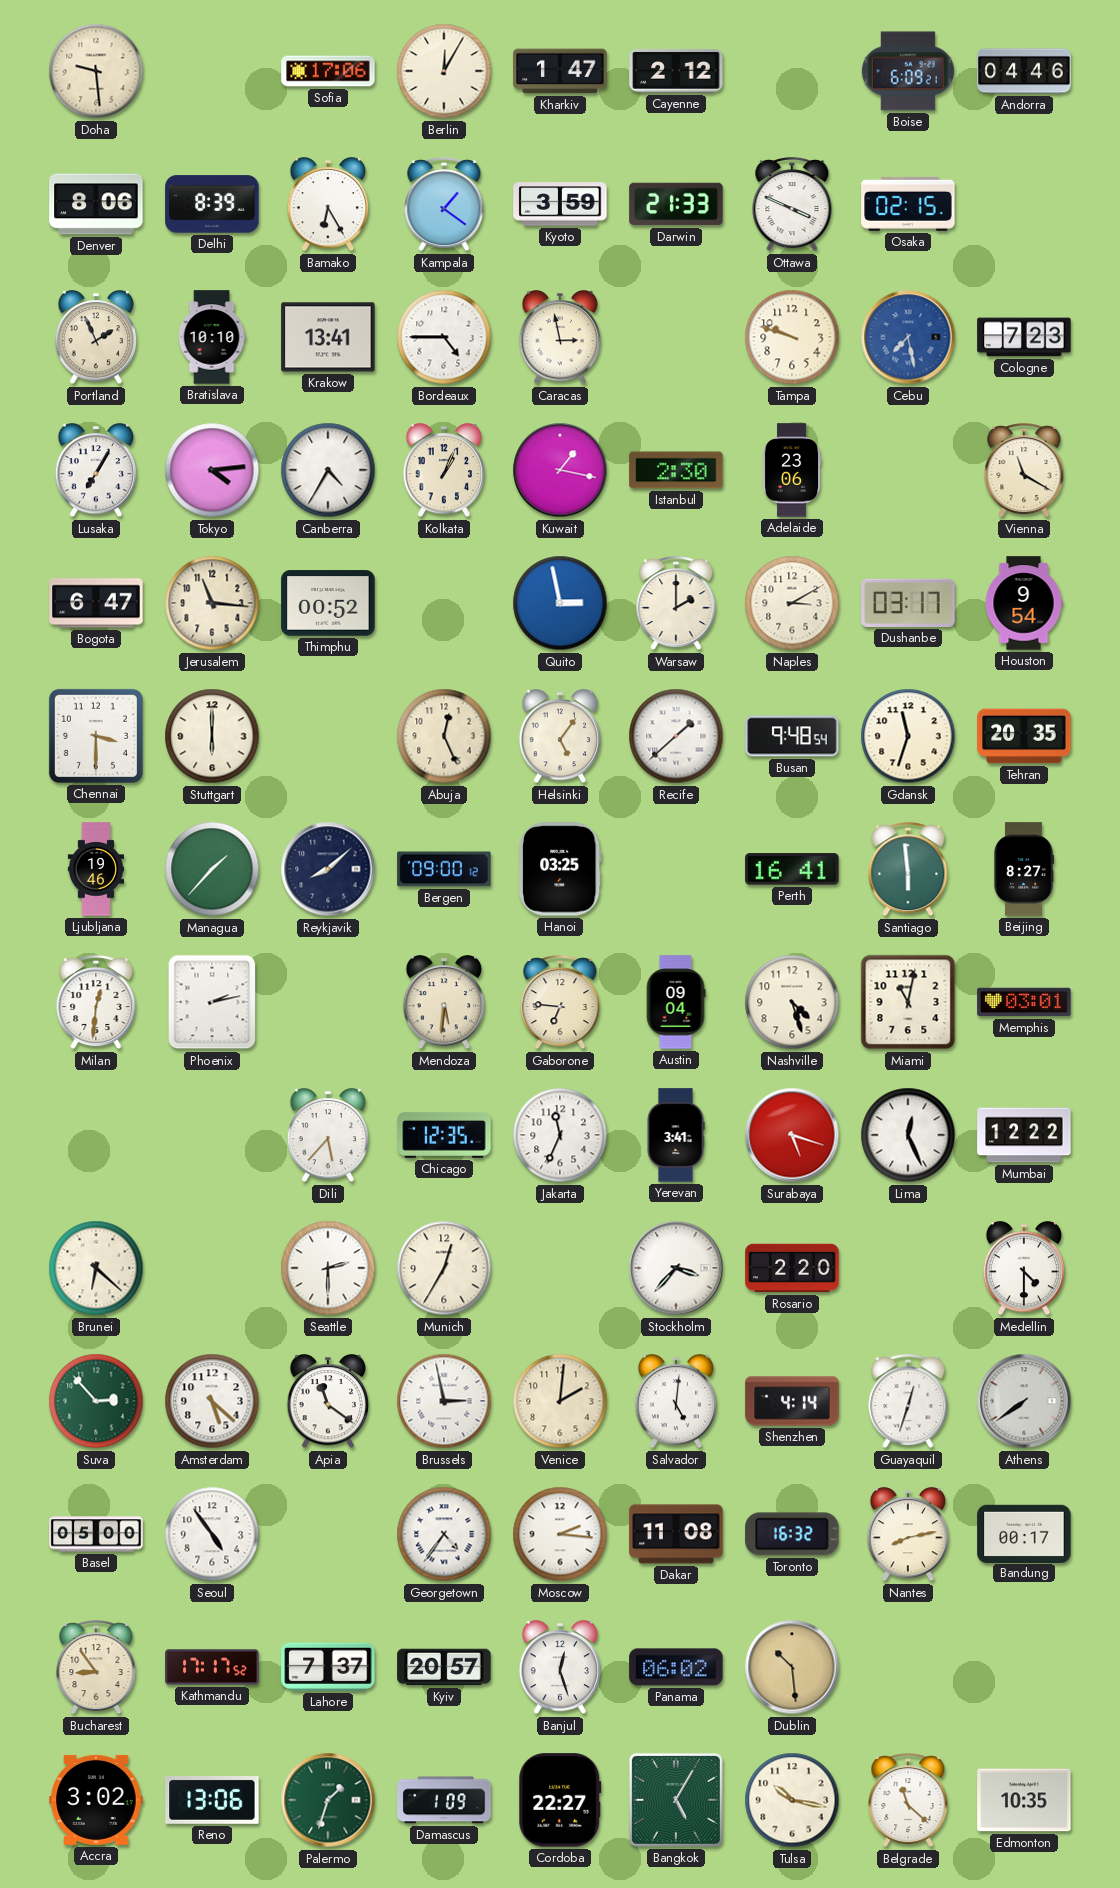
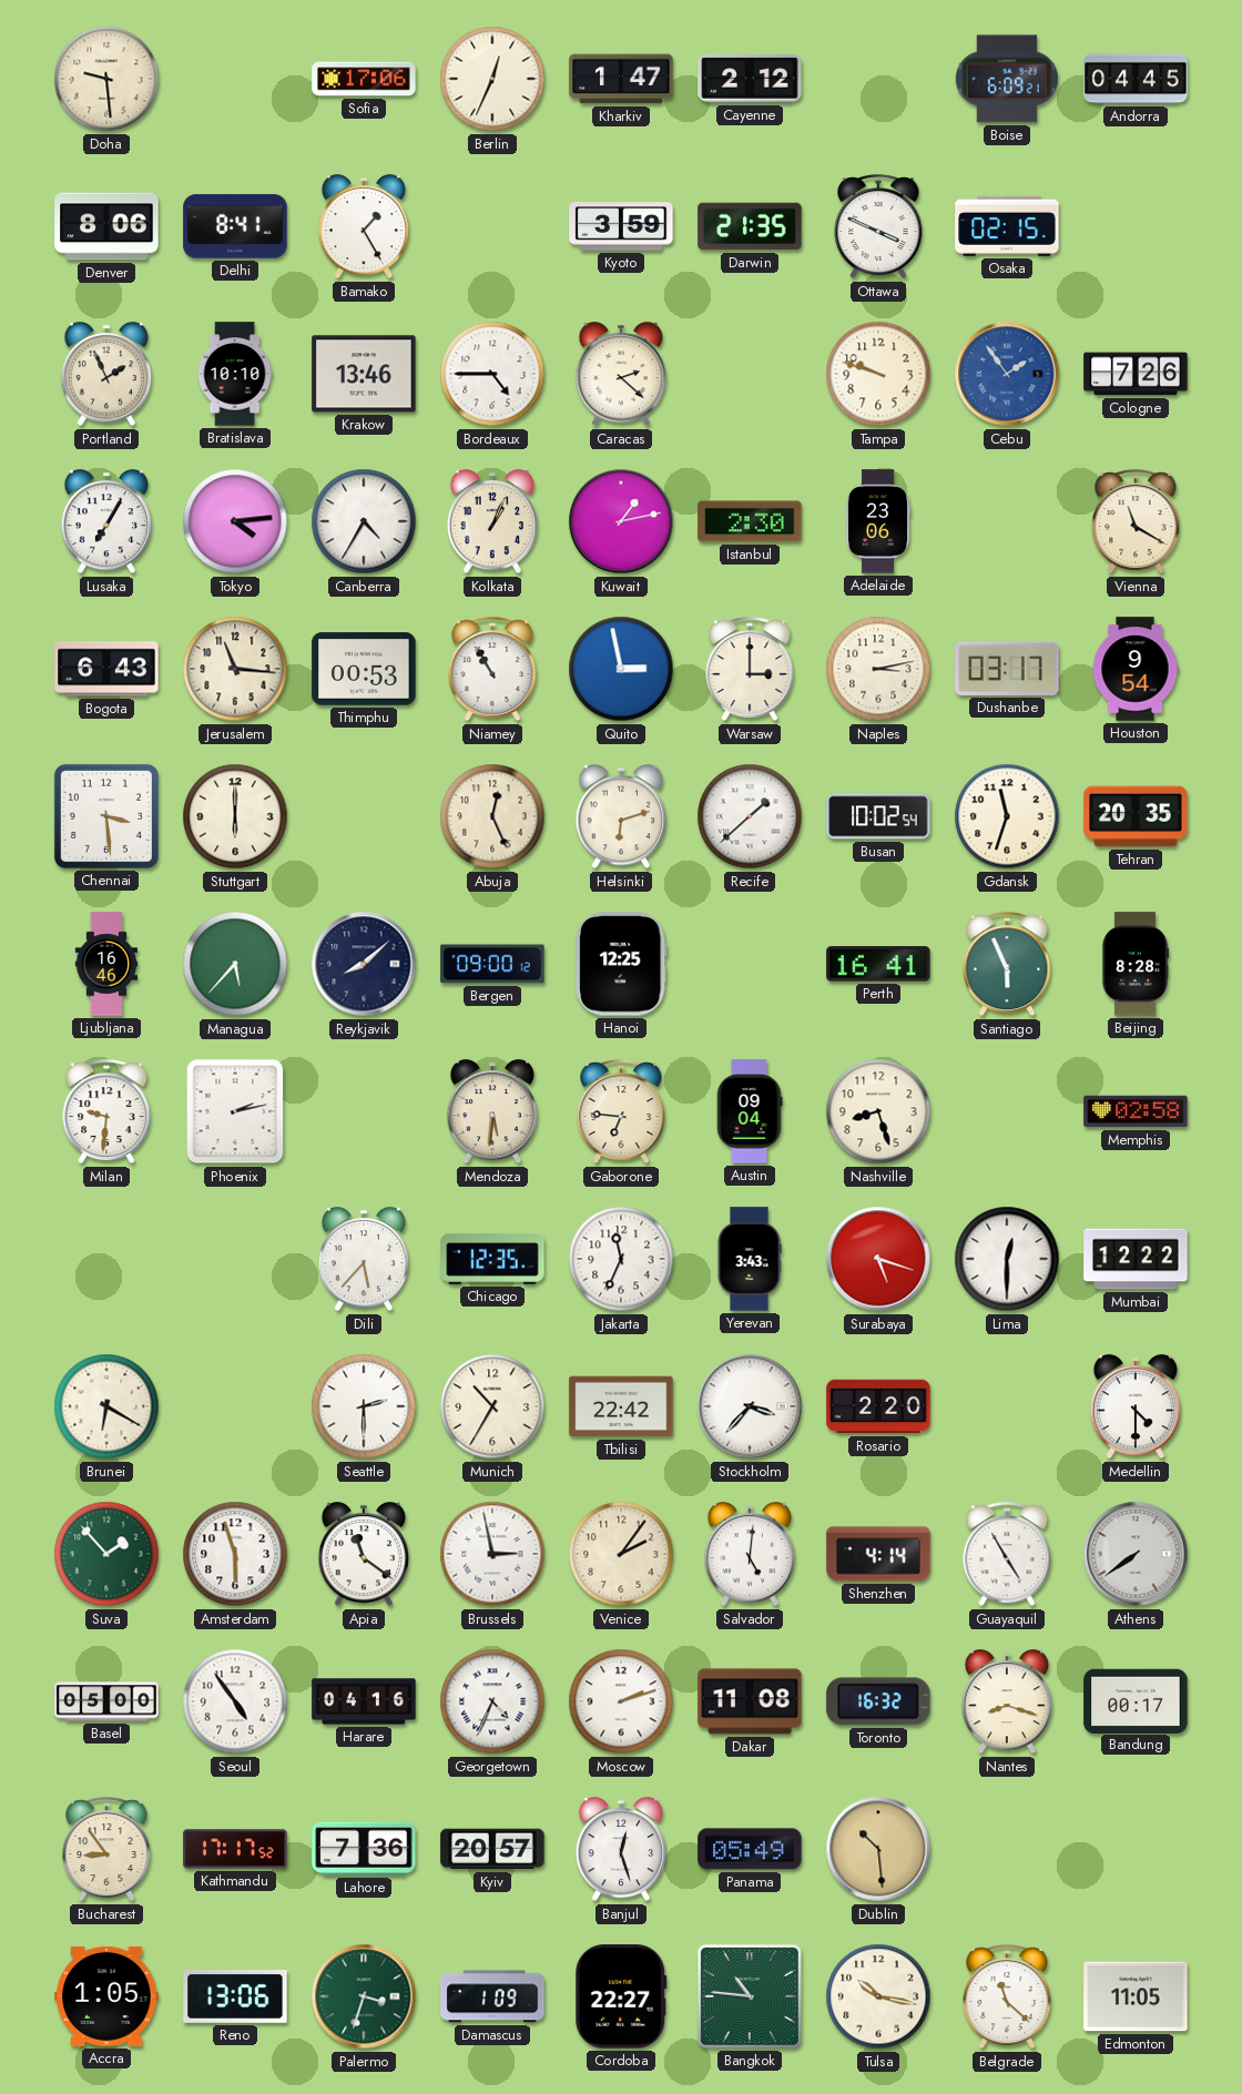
Berlin: 12:05 -> 12:34 (492, 79)
Andorra: 04:46 -> 04:45 (1136, 79)
Delhi: 8:39 -> 8:41 (235, 226)
Bamako: 6:25 -> 1:25 (364, 227)
Kampala: 1:21 -> none (444, 205)
Darwin: 21:33 -> 21:35 (750, 226)
Krakow: 13:41 -> 13:46 (364, 374)
Caracas: 2:58 -> 2:22 (621, 375)
Cebu: 7:28 -> 1:54 (1007, 374)
Cologne: 7:23 -> 7:26 (1136, 374)
Kuwait: 1:17 -> 1:13 (621, 521)
Bogota: 6:47 -> 6:43 (106, 669)
Thimphu: 00:52 -> 00:53 (364, 669)
Niamey: none -> 10:55 (492, 670)
Warsaw: 2:00 -> 3:00 (750, 670)
Naples: 3:10 -> 3:13 (878, 669)
Chennai: 3:30 -> 3:29 (106, 816)
Helsinki: 5:06 -> 6:12 (621, 817)
Busan: 9:48 -> 10:02 (878, 816)
Ljubljana: 19:46 -> 16:46 (106, 964)
Managua: 1:37 -> 5:37 (235, 964)
Hanoi: 03:25 -> 12:25 (621, 964)
Santiago: 5:59 -> 5:56 (1007, 965)
Beijing: 8:27 -> 8:28 (1134, 964)
Milan: 12:31 -> 9:31 (106, 1112)
Nashville: 4:27 -> 8:27 (878, 1111)
Miami: 11:02 -> none (908, 1002)
Memphis: 03:01 -> 02:58 (1136, 1111)
Yerevan: 3:41 -> 3:43 (750, 1259)
Lima: 12:26 -> 12:30 (1007, 1259)
Brunei: 6:22 -> 6:20 (106, 1406)
Munich: 12:35 -> 10:35 (492, 1406)
Tbilisi: none -> 22:42 (621, 1406)
Suva: 2:53 -> 1:53 (106, 1554)
Amsterdam: 5:22 -> 5:57 (235, 1554)
Venice: 2:01 -> 2:06 (621, 1554)
Guayaquil: 12:33 -> 4:55 (1007, 1555)
Harare: none -> 04:16 (364, 1701)
Georgetown: 4:36 -> 4:34 (492, 1701)
Moscow: 2:16 -> 2:12 (621, 1701)
Nantes: 8:13 -> 8:18 (1007, 1702)
Lahore: 7:37 -> 7:36 (364, 1849)
Panama: 06:02 -> 05:49 (750, 1849)
Accra: 3:02 -> 1:05 (106, 1996)
Palermo: 1:33 -> 3:33 (364, 1996)
Bangkok: 5:05 -> 10:46 (750, 1996)
Edmonton: 10:35 -> 11:05 (1136, 1996)
